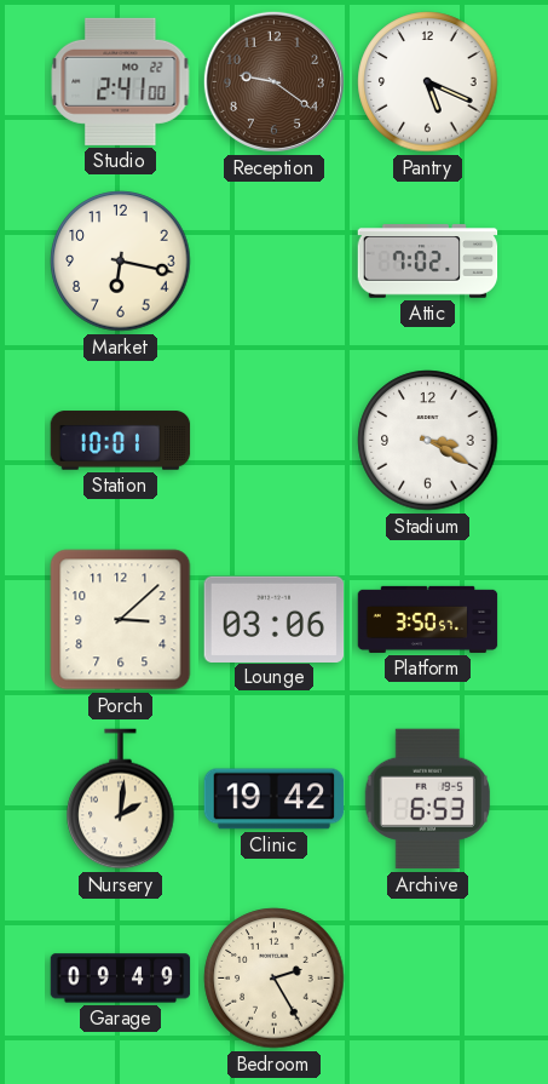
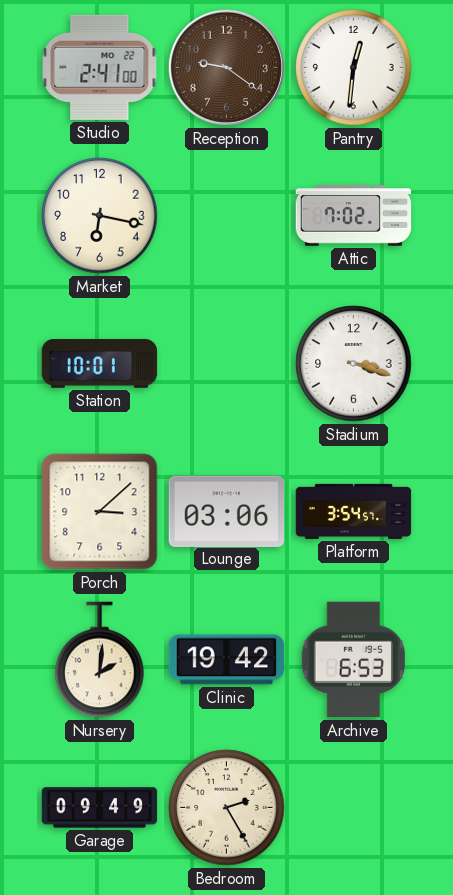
Pantry: 5:19 -> 12:31 (354, 68)
Stadium: 3:20 -> 3:18 (354, 364)
Platform: 3:50 -> 3:54 (354, 511)
